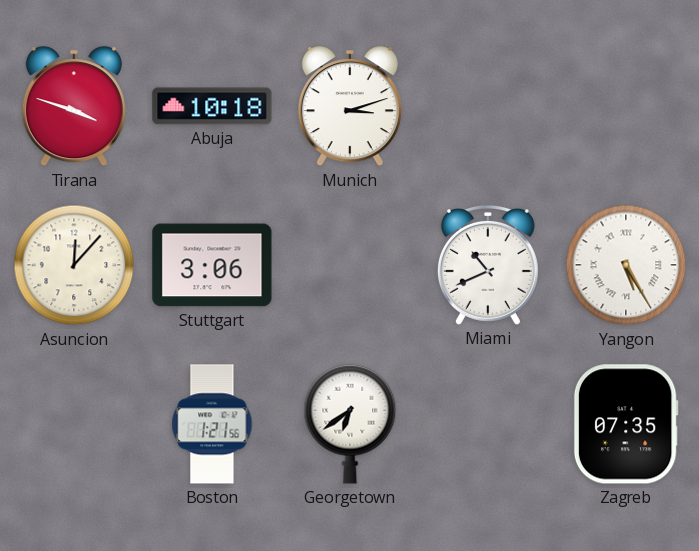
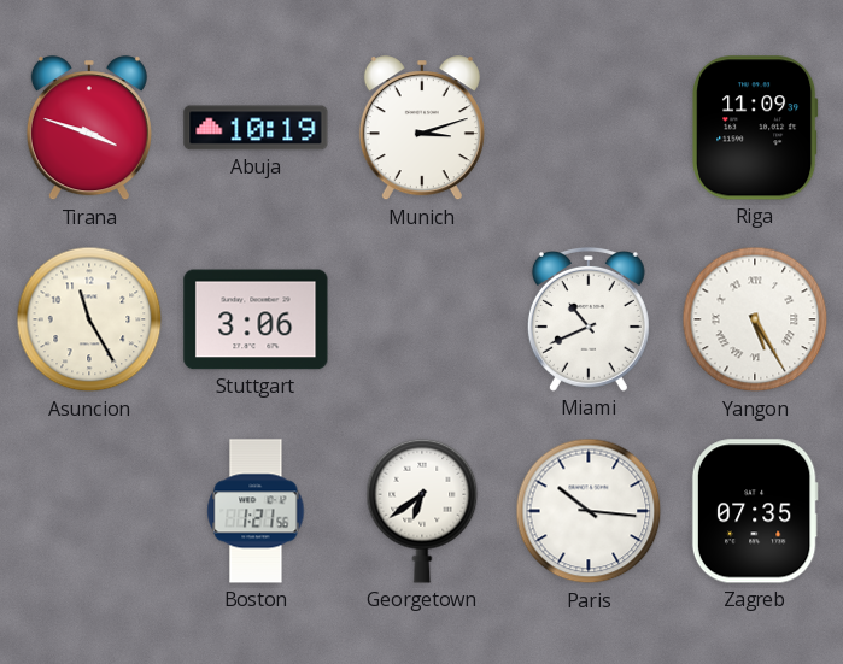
Abuja: 10:18 -> 10:19 (256, 128)
Riga: none -> 11:09 (756, 128)
Asuncion: 12:07 -> 11:25 (89, 319)
Paris: none -> 10:16 (589, 511)
